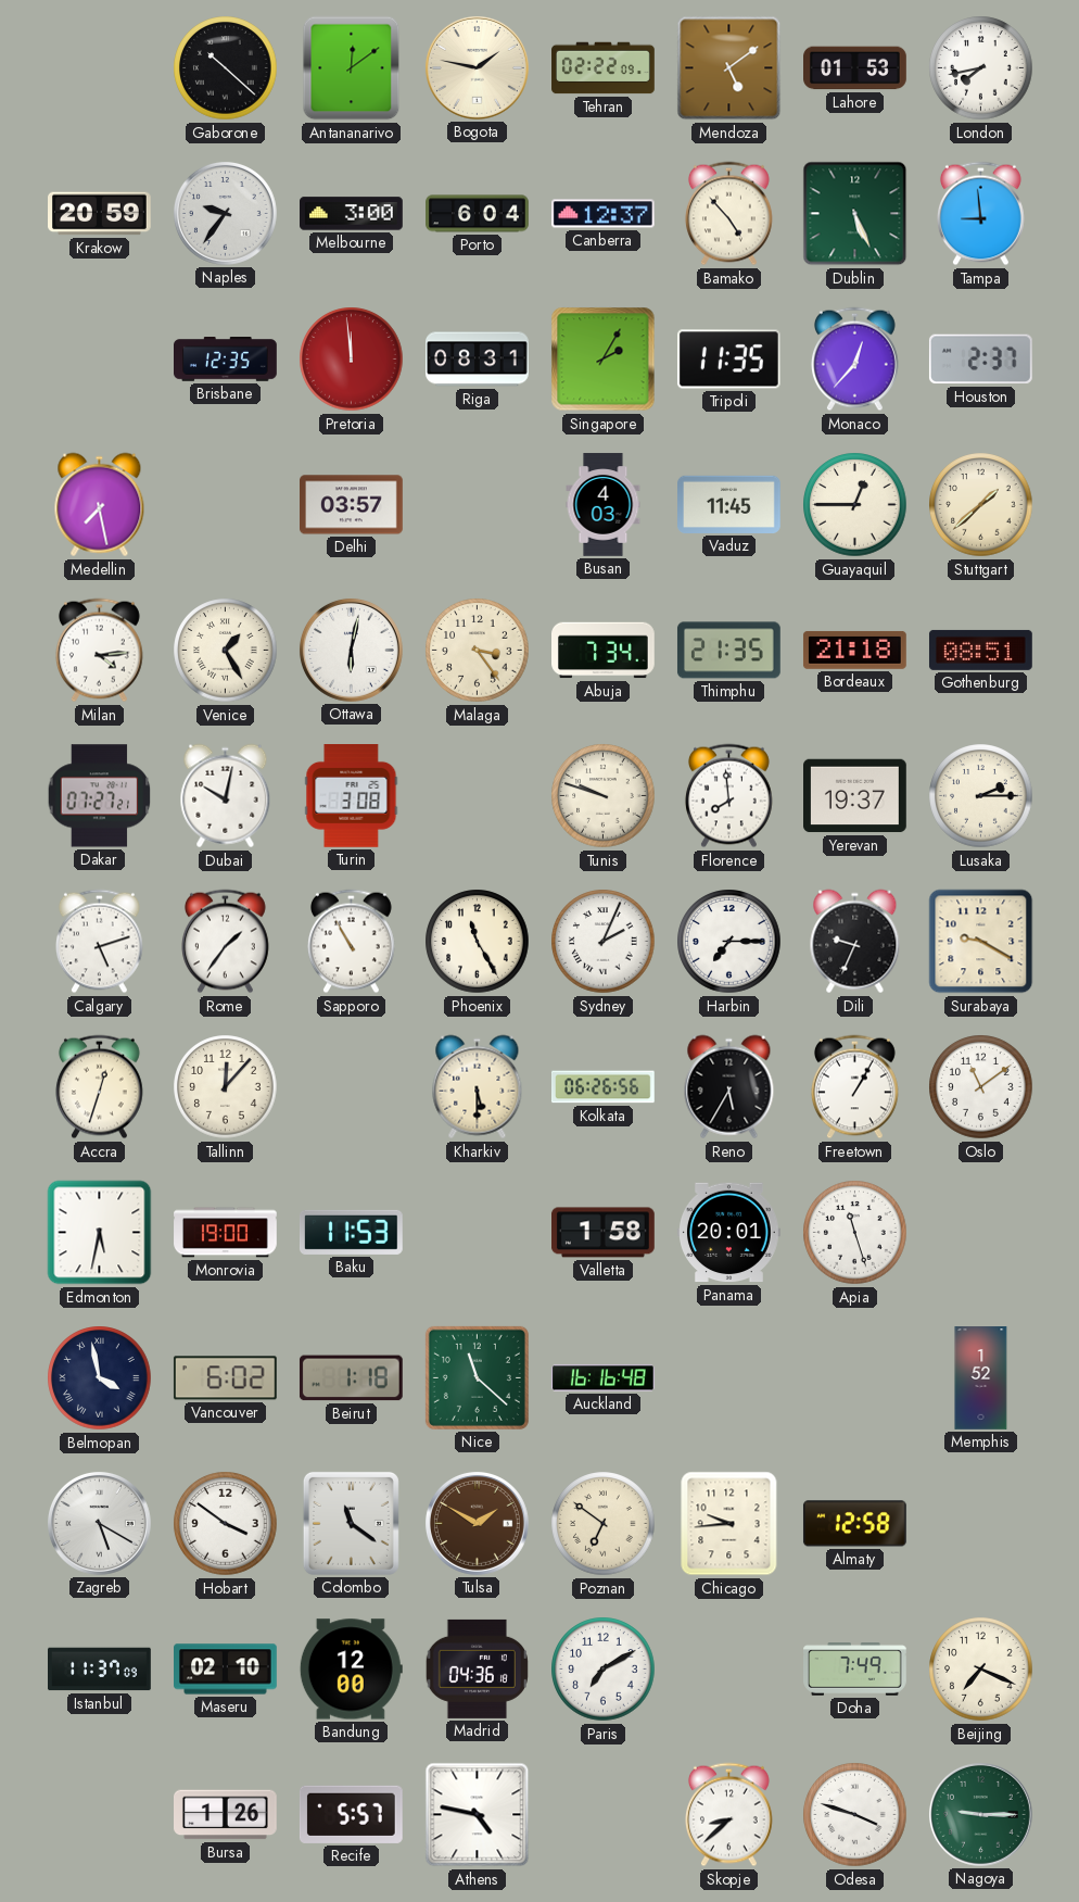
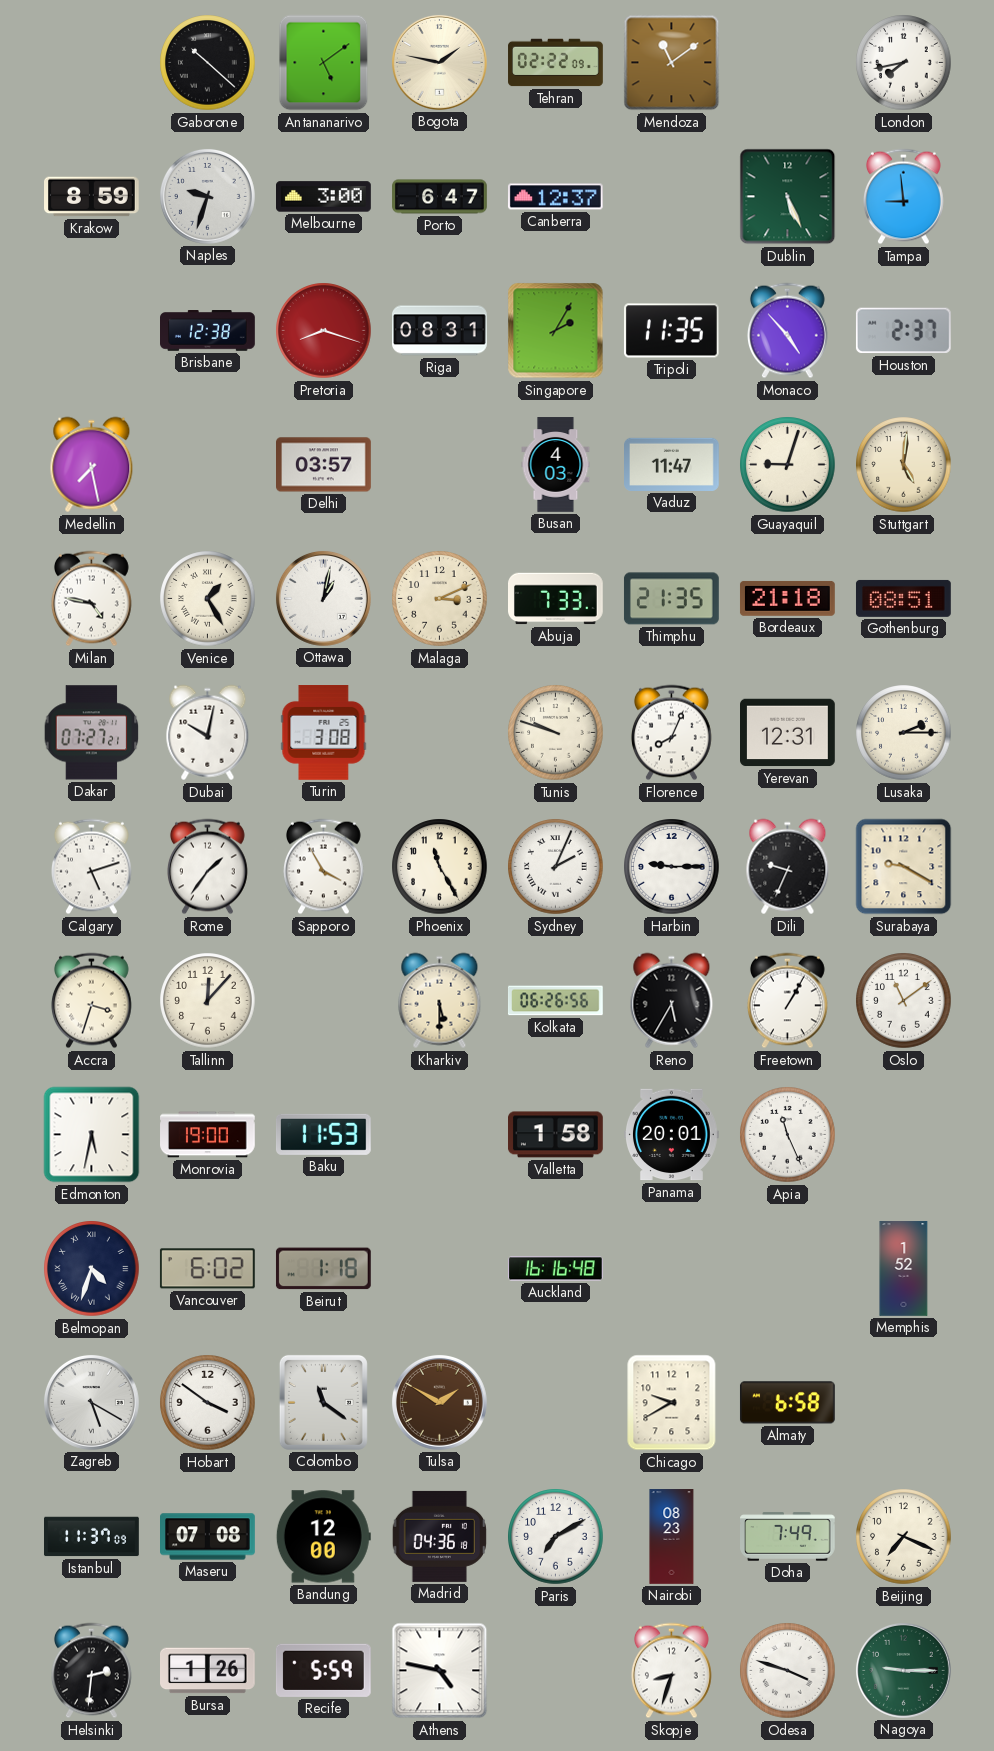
Antananarivo: 12:09 -> 5:09 (324, 63)
Mendoza: 5:09 -> 11:09 (672, 63)
Lahore: 01:53 -> none (855, 68)
Krakow: 20:59 -> 8:59 (92, 197)
Naples: 9:36 -> 9:33 (207, 196)
Porto: 6:04 -> 6:47 (440, 197)
Bamako: 4:53 -> none (728, 214)
Brisbane: 12:35 -> 12:38 (208, 331)
Pretoria: 11:59 -> 8:18 (324, 331)
Monaco: 12:37 -> 4:53 (787, 331)
Vaduz: 11:45 -> 11:47 (672, 464)
Guayaquil: 12:45 -> 9:03 (788, 465)
Stuttgart: 1:38 -> 5:01 (904, 465)
Milan: 4:14 -> 4:47 (91, 599)
Ottawa: 6:02 -> 1:02 (323, 598)
Malaga: 3:24 -> 3:11 (440, 599)
Abuja: 7:34 -> 7:33 (556, 599)
Florence: 7:59 -> 8:04 (671, 733)
Yerevan: 19:37 -> 12:31 (788, 733)
Sapporo: 10:55 -> 3:55 (323, 867)
Harbin: 7:15 -> 9:15 (672, 867)
Accra: 12:33 -> 3:33 (91, 1001)
Apia: 11:27 -> 11:26 (788, 1135)
Belmopan: 3:58 -> 4:33 (92, 1269)
Nice: 11:22 -> none (477, 1377)
Poznan: 6:51 -> none (604, 1524)
Chicago: 9:44 -> 9:40 (672, 1403)
Almaty: 12:58 -> 6:58 (787, 1403)
Maseru: 02:10 -> 07:08 (208, 1537)
Nairobi: none -> 08:23 (672, 1537)
Helsinki: none -> 2:31 (91, 1671)
Recife: 5:57 -> 5:59 (323, 1670)
Skopje: 8:38 -> 8:33 (671, 1671)
